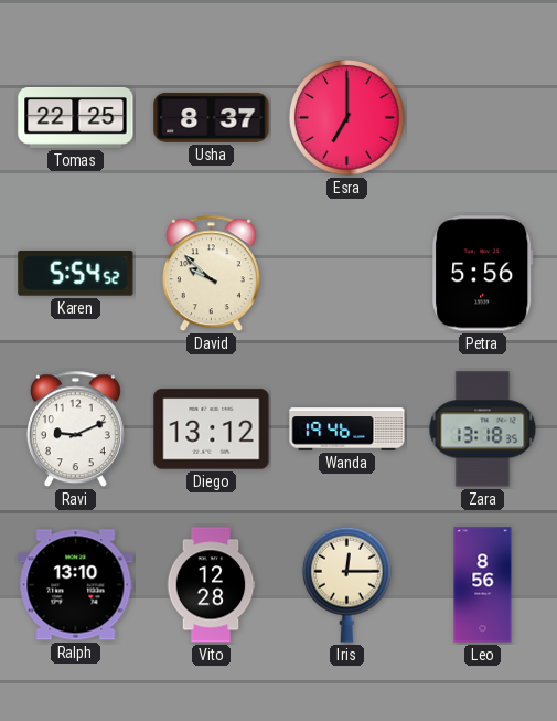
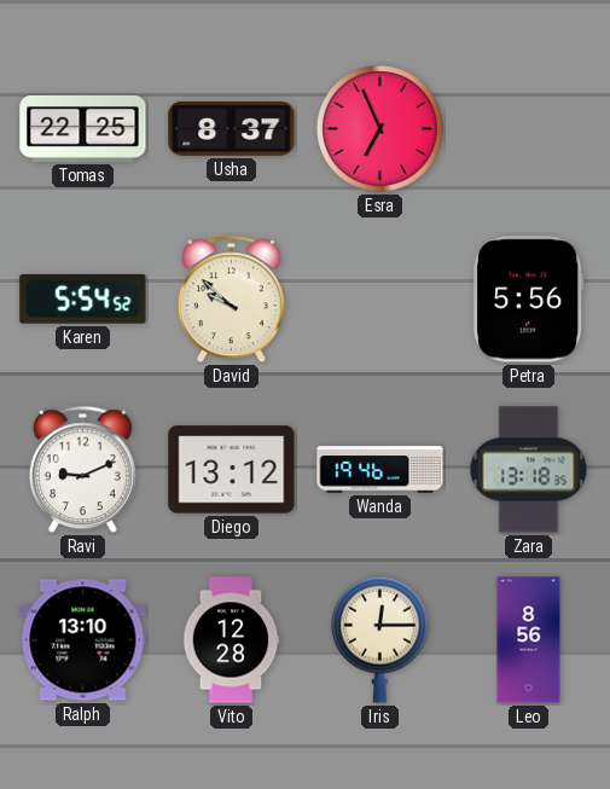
Esra: 7:00 -> 6:56 (380, 129)
